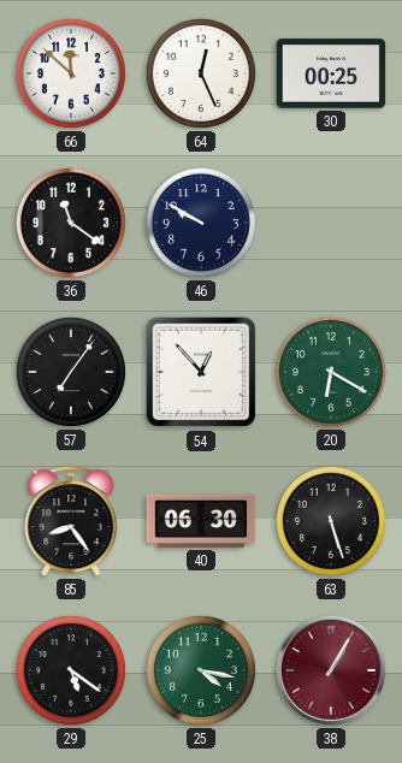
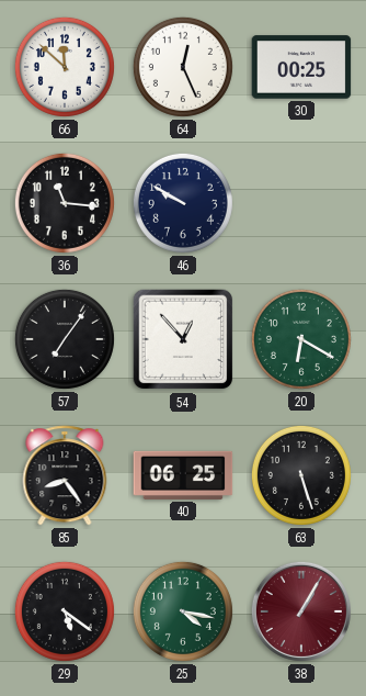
36: 11:21 -> 11:16 (65, 203)
40: 06:30 -> 06:25 (183, 475)
